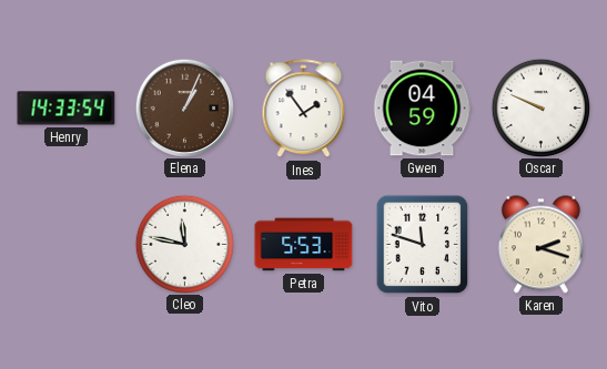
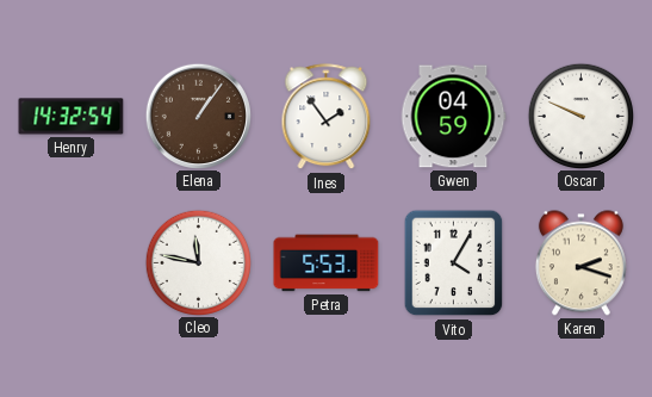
Henry: 14:33 -> 14:32 (72, 117)
Elena: 1:04 -> 1:06 (198, 116)
Vito: 11:48 -> 4:05 (454, 263)
